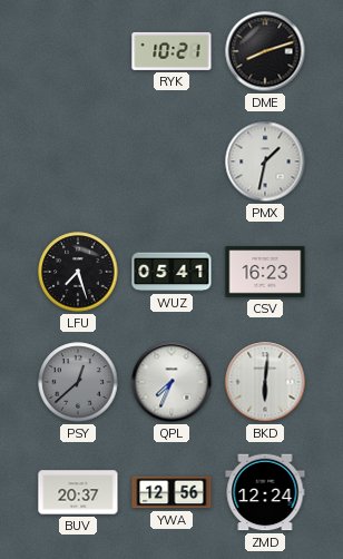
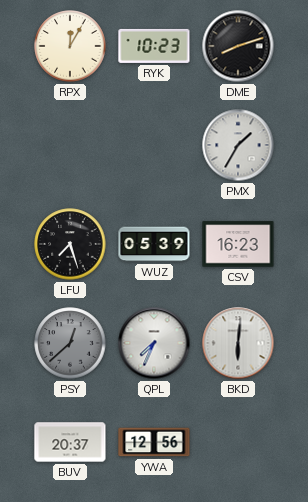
RPX: none -> 12:05 (70, 46)
RYK: 10:21 -> 10:23 (154, 46)
PMX: 1:32 -> 1:35 (238, 145)
WUZ: 05:41 -> 05:39 (154, 244)
ZMD: 12:24 -> none (265, 492)
